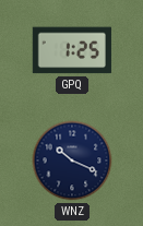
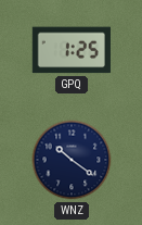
WNZ: 10:19 -> 10:21 (72, 160)
